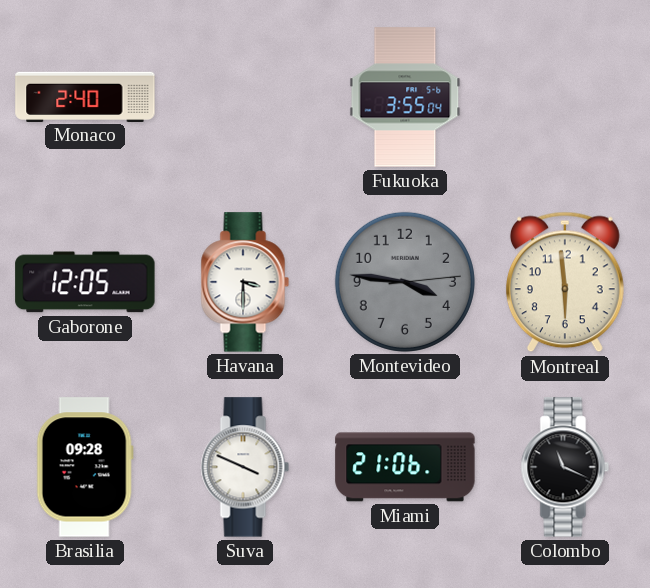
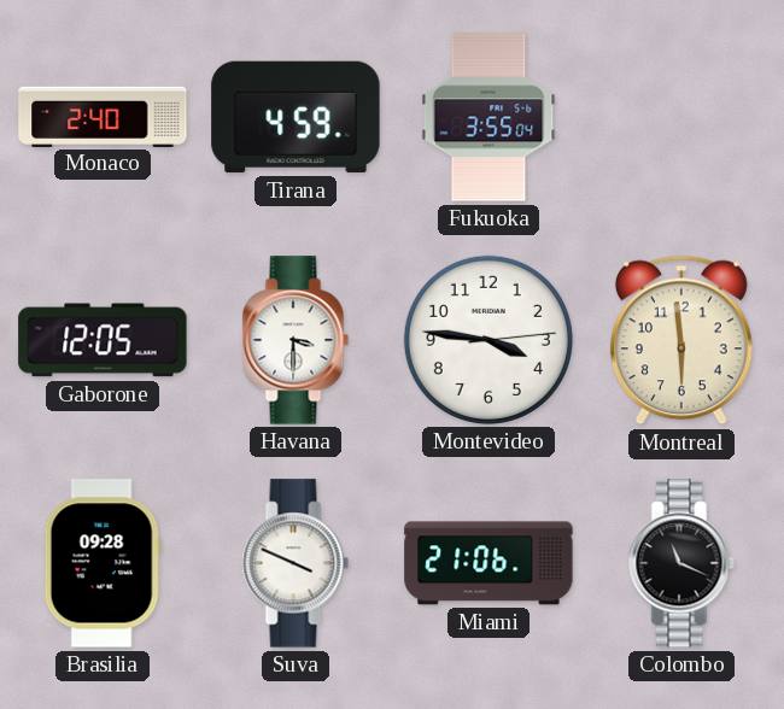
Tirana: none -> 4:59 (296, 117)
Montevideo dial: grey -> white (488, 340)
